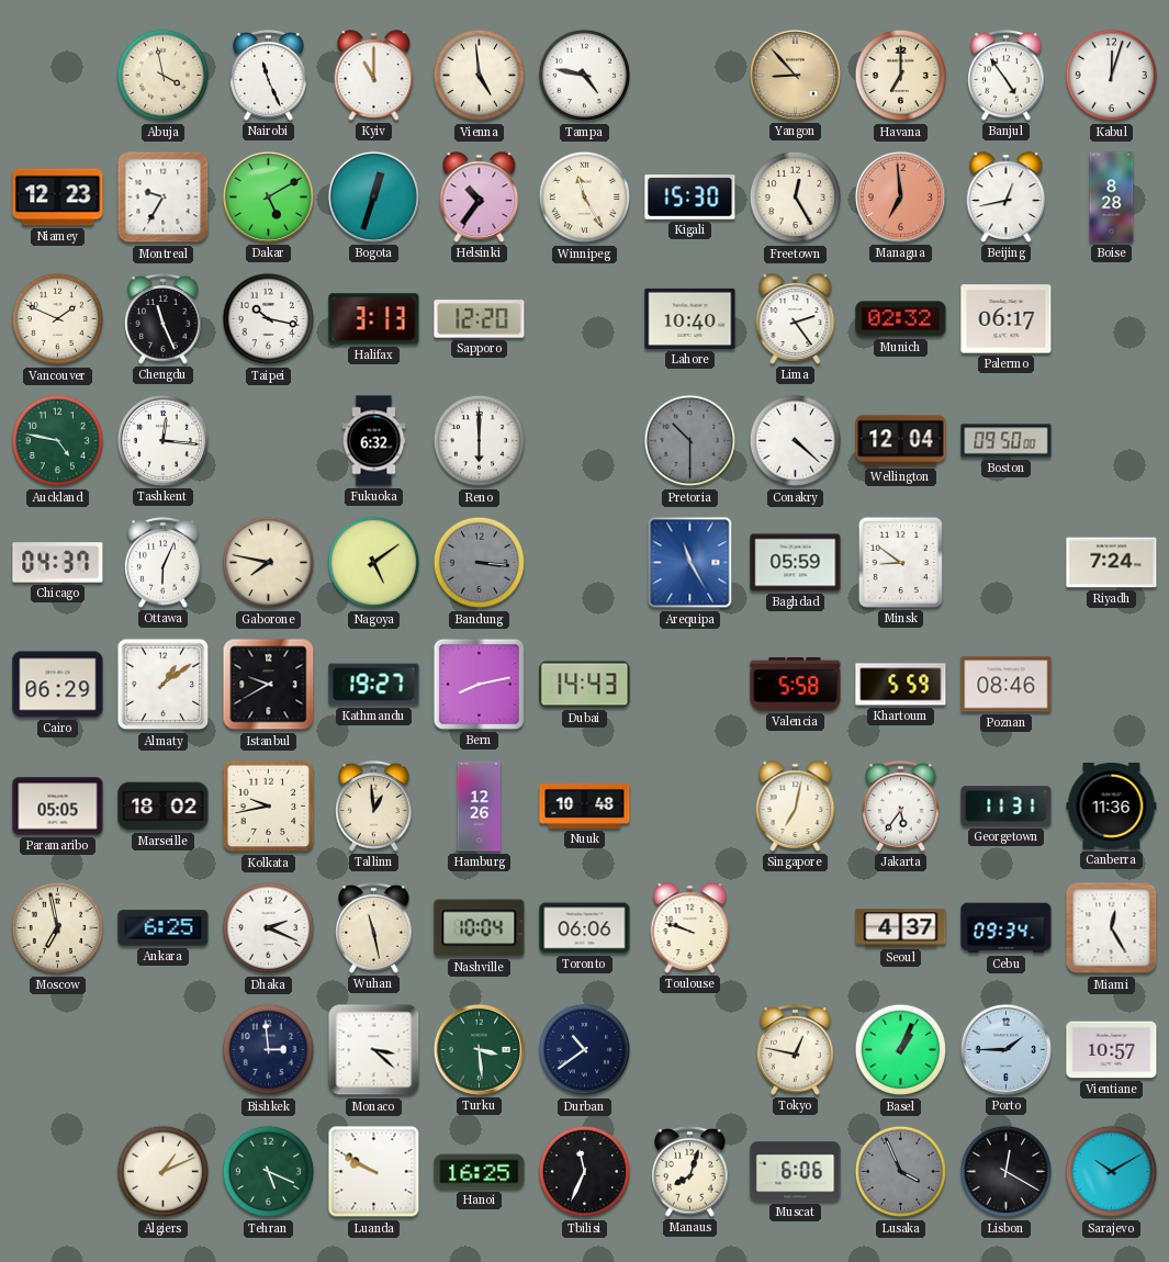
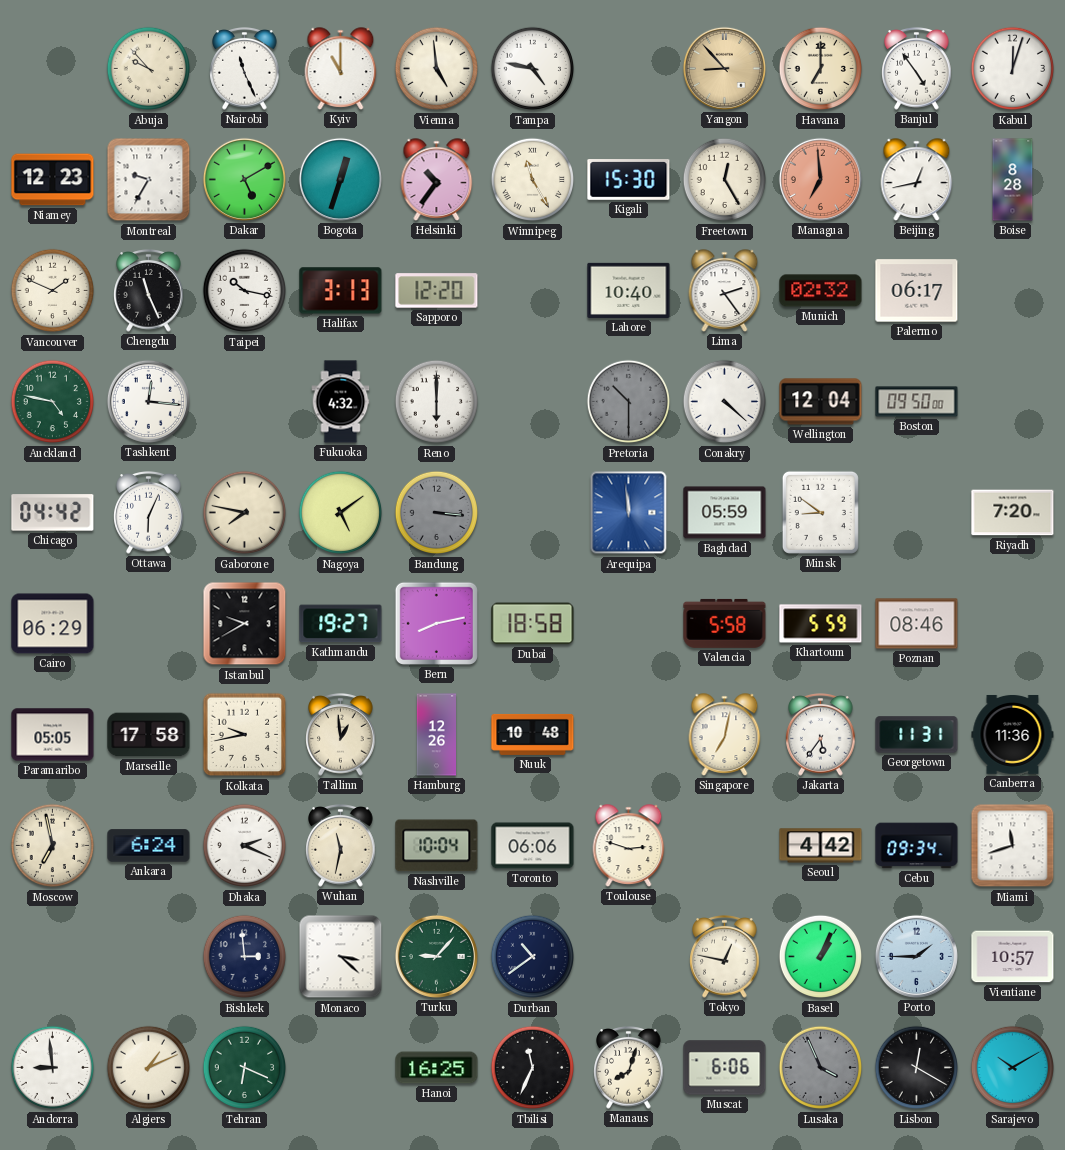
Abuja: 3:58 -> 9:53 (149, 69)
Fukuoka: 6:32 -> 4:32 (341, 402)
Chicago: 04:37 -> 04:42 (53, 513)
Arequipa: 11:25 -> 11:59 (629, 513)
Riyadh: 7:24 -> 7:20 (1013, 513)
Almaty: 1:09 -> none (164, 685)
Dubai: 14:43 -> 18:58 (533, 624)
Marseille: 18:02 -> 17:58 (149, 735)
Ankara: 6:25 -> 6:24 (149, 846)
Wuhan: 11:28 -> 11:32 (341, 846)
Toulouse: 9:48 -> 2:48 (629, 846)
Seoul: 4:37 -> 4:42 (821, 846)
Miami: 12:25 -> 11:42 (1013, 846)
Turku: 3:29 -> 9:07 (436, 956)
Andorra: none -> 8:59 (53, 1068)
Tehran: 5:19 -> 6:19 (245, 1068)
Luanda: 9:50 -> none (374, 1172)
